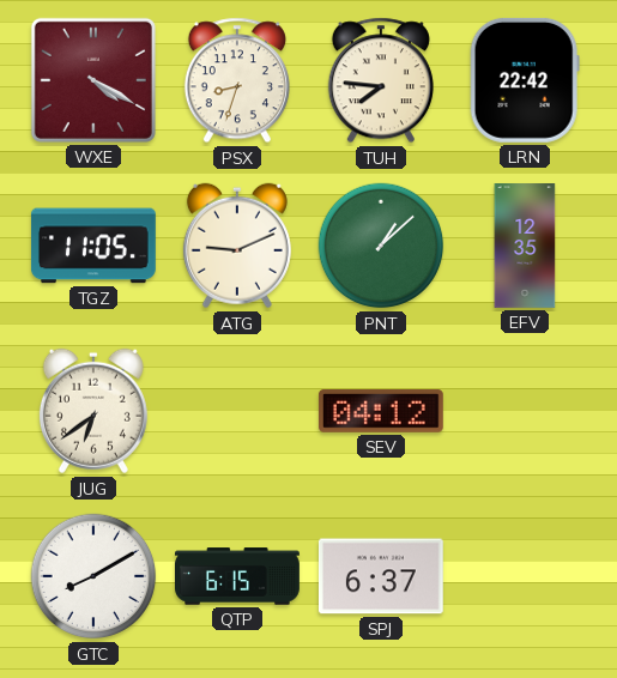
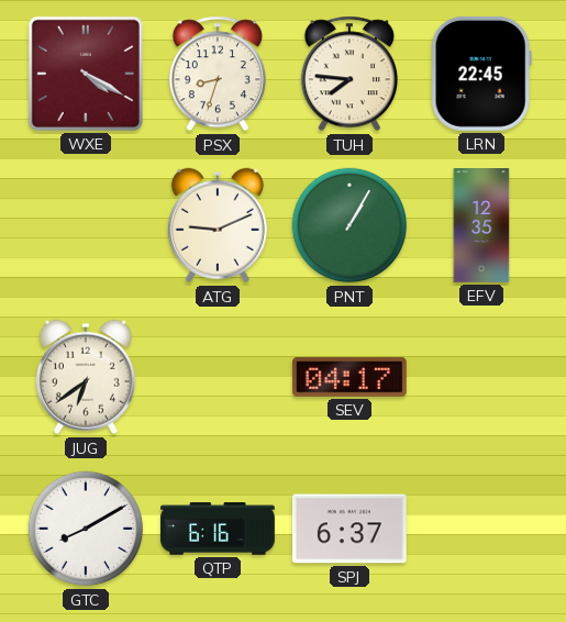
LRN: 22:42 -> 22:45 (481, 74)
TGZ: 11:05 -> none (93, 246)
PNT: 1:08 -> 1:05 (349, 225)
SEV: 04:12 -> 04:17 (349, 377)
QTP: 6:15 -> 6:16 (219, 529)
